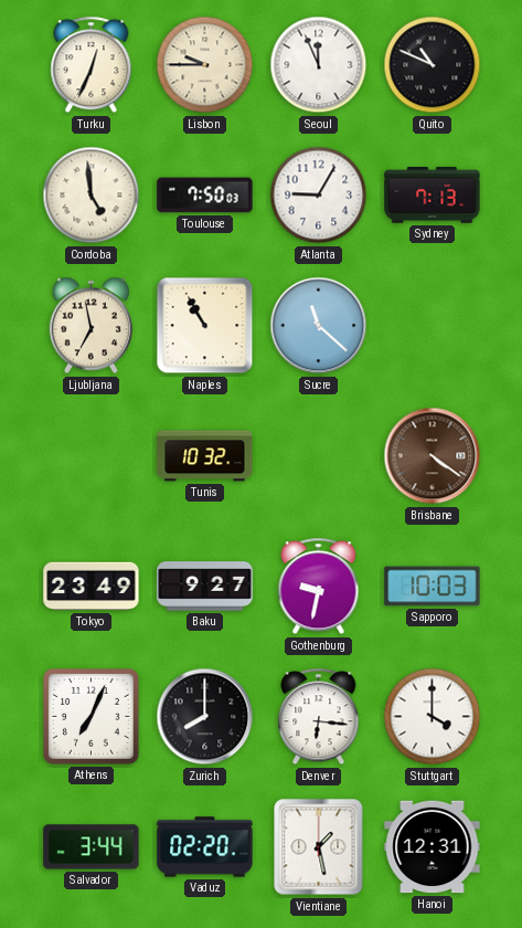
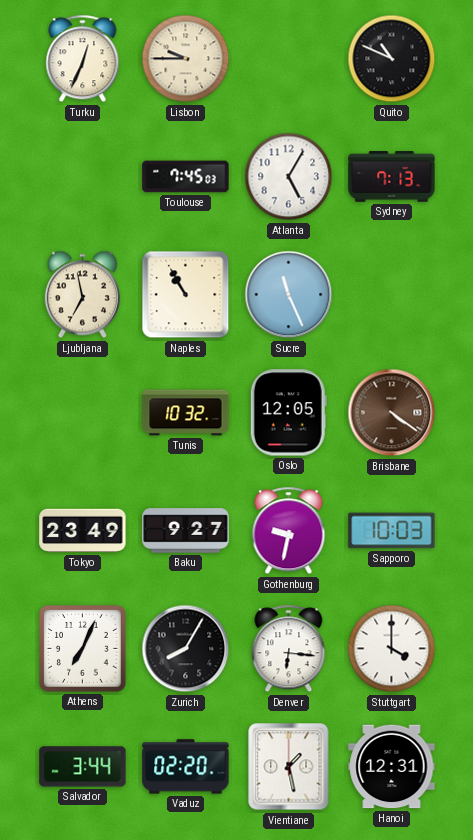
Seoul: 11:56 -> none (319, 65)
Cordoba: 4:59 -> none (92, 196)
Toulouse: 7:50 -> 7:45 (186, 177)
Atlanta: 9:05 -> 5:05 (289, 177)
Sucre: 11:22 -> 11:26 (289, 295)
Oslo: none -> 12:05 (288, 413)
Zurich: 8:00 -> 8:05 (186, 649)
